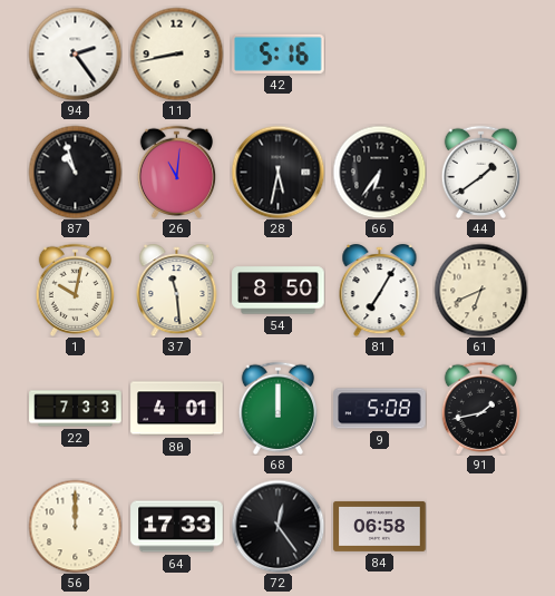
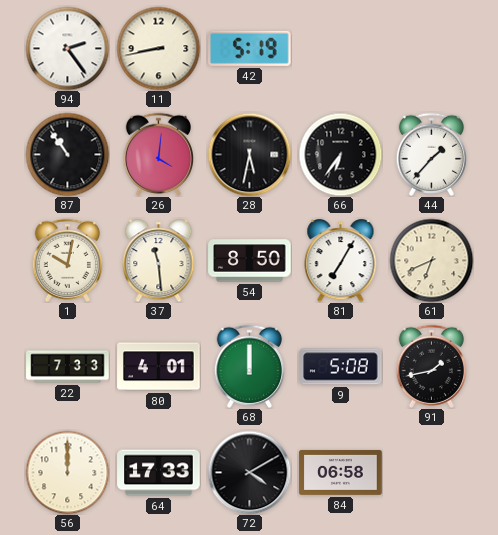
42: 5:16 -> 5:19 (250, 48)
87: 10:57 -> 10:54 (67, 154)
26: 11:01 -> 4:01 (158, 154)
44: 1:39 -> 1:37 (431, 154)
72: 12:24 -> 4:10 (249, 472)
